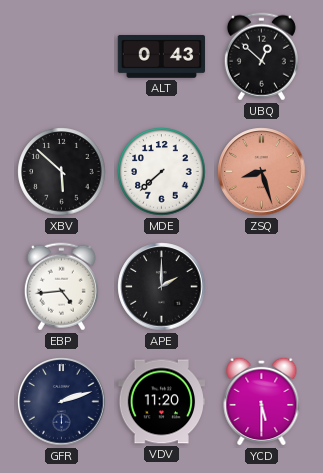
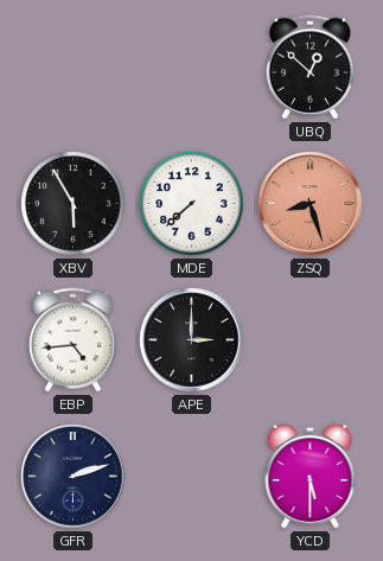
ALT: 0:43 -> none (162, 57)
XBV: 5:52 -> 5:55 (74, 204)
APE: 2:00 -> 3:00 (192, 340)
VDV: 11:20 -> none (161, 402)
